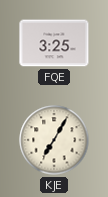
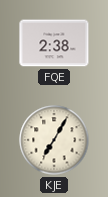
FQE: 3:25 -> 2:38 (54, 43)
